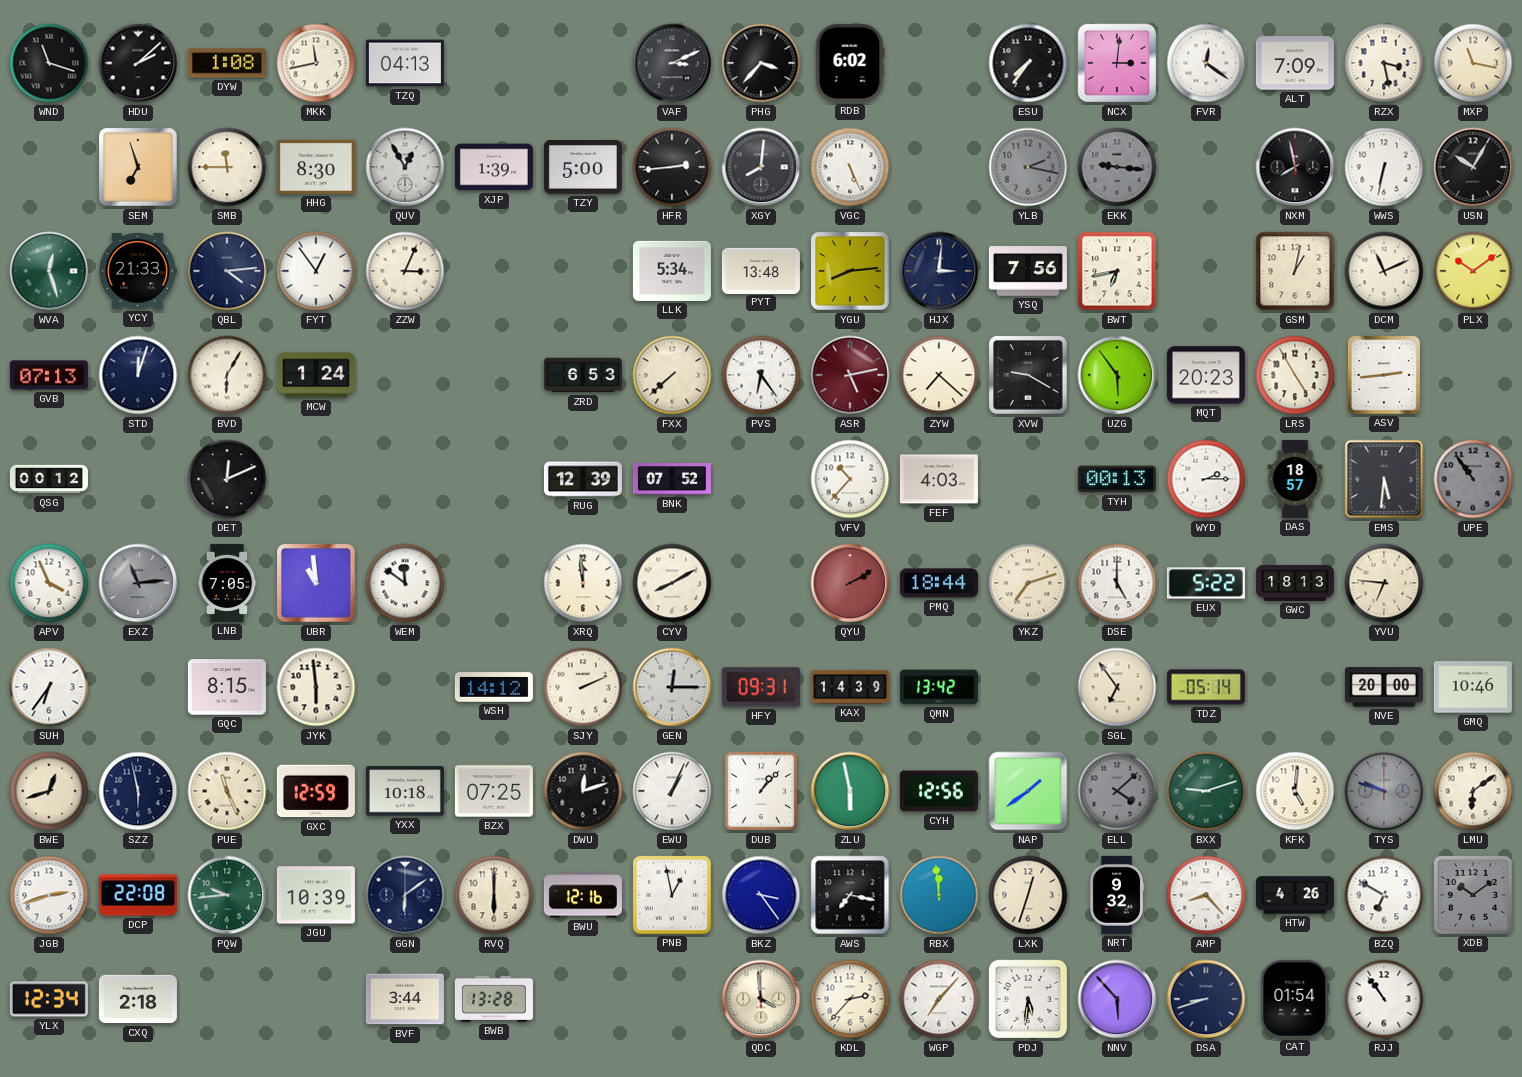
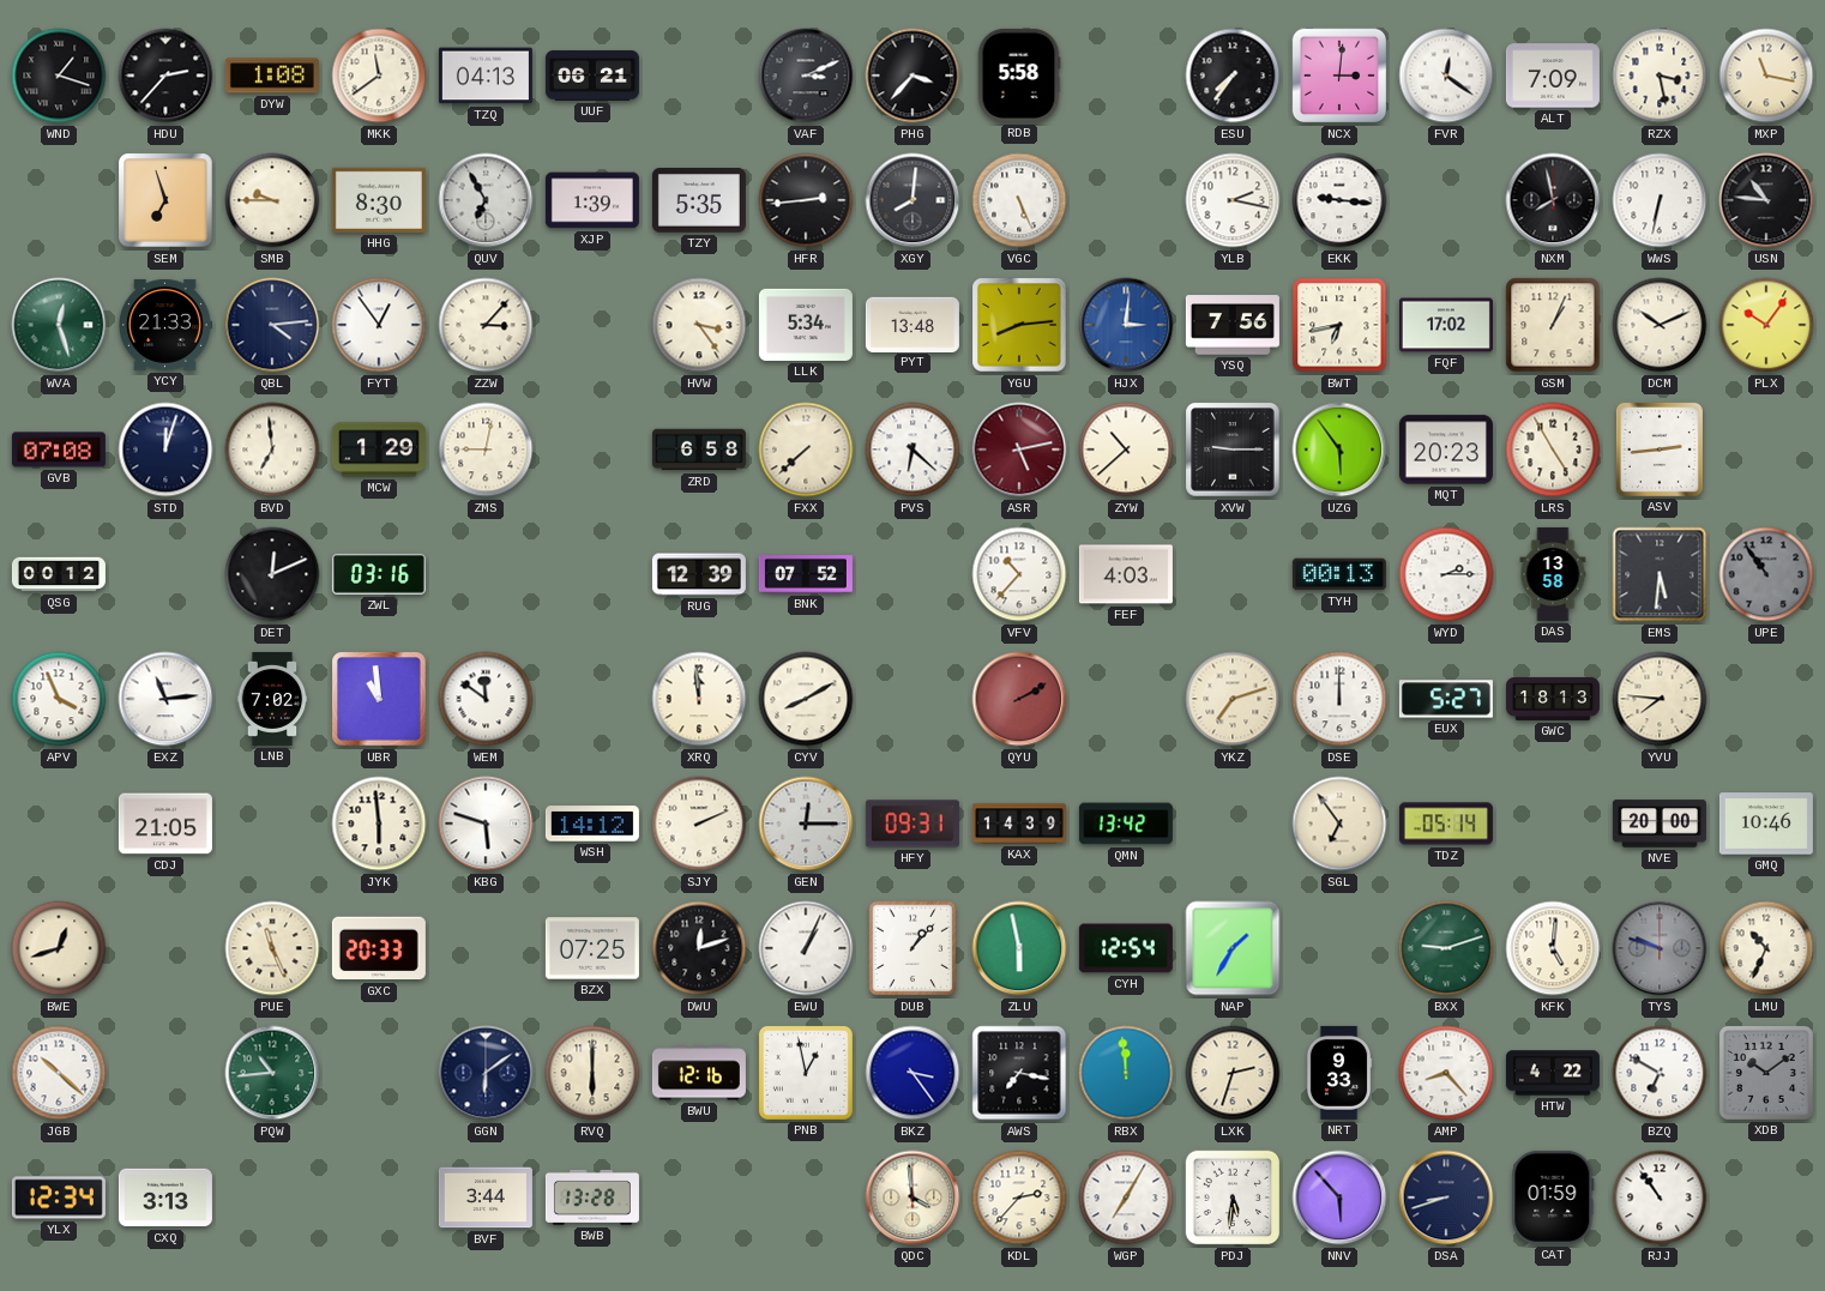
WND: 11:18 -> 1:18 (59, 76)
HDU: 2:08 -> 2:37 (165, 76)
MKK: 11:43 -> 11:39 (379, 76)
UUF: none -> 06:21 (592, 76)
RDB: 6:02 -> 5:58 (1019, 76)
SMB: 11:45 -> 9:45 (272, 200)
QUV: 12:55 -> 6:55 (486, 200)
TZY: 5:00 -> 5:35 (699, 201)
YLB dial: grey -> white (1233, 200)
EKK dial: grey -> white (1339, 200)
USN: 10:05 -> 10:46 (1766, 200)
ZZW: 3:04 -> 3:07 (486, 325)
HVW: none -> 3:24 (699, 325)
HJX dial: navy -> blue (1126, 325)
FQF: none -> 17:02 (1446, 325)
GSM: 1:02 -> 1:04 (1553, 325)
DCM: 11:11 -> 10:11 (1660, 325)
PLX: 10:09 -> 10:06 (1766, 325)
GVB: 07:13 -> 07:08 (59, 450)
BVD: 6:05 -> 6:59 (272, 450)
MCW: 1:24 -> 1:29 (379, 450)
ZMS: none -> 9:02 (486, 450)
ZRD: 6:53 -> 6:58 (699, 450)
PVS: 6:24 -> 6:22 (912, 450)
ZYW: 7:22 -> 10:38 (1126, 450)
XVW: 9:20 -> 9:15 (1233, 450)
ZWL: none -> 03:16 (379, 574)
DAS: 18:57 -> 13:58 (1553, 574)
EXZ dial: grey -> white (165, 699)
LNB: 7:05 -> 7:02 (272, 699)
PMQ: 18:44 -> none (939, 583)
DSE: 5:00 -> 12:00 (1339, 699)
EUX: 5:22 -> 5:27 (1446, 699)
YVU: 6:46 -> 7:46 (1660, 699)
SUH: 6:36 -> none (49, 687)
CDJ: none -> 21:05 (165, 824)
GQC: 8:15 -> none (227, 687)
KBG: none -> 5:48 (486, 824)
SZZ: 5:58 -> none (138, 791)
GXC: 12:59 -> 20:33 (379, 948)
YXX: 10:18 -> none (405, 791)
CYH: 12:56 -> 12:54 (1126, 948)
NAP: 1:39 -> 1:35 (1233, 948)
ELL: 4:08 -> none (1117, 791)
LMU: 6:09 -> 10:34 (1766, 948)
JGB: 2:42 -> 10:22 (59, 1073)
DCP: 22:08 -> none (138, 895)
PQW: 9:44 -> 10:44 (272, 1073)
JGU: 10:39 -> none (316, 895)
LXK: 12:33 -> 2:33 (1233, 1073)
NRT: 9:32 -> 9:33 (1339, 1073)
HTW: 4:26 -> 4:22 (1553, 1073)
CXQ: 2:18 -> 3:13 (165, 1198)
WGP: 7:07 -> 7:05 (1126, 1198)
CAT: 01:54 -> 01:59 (1553, 1198)
